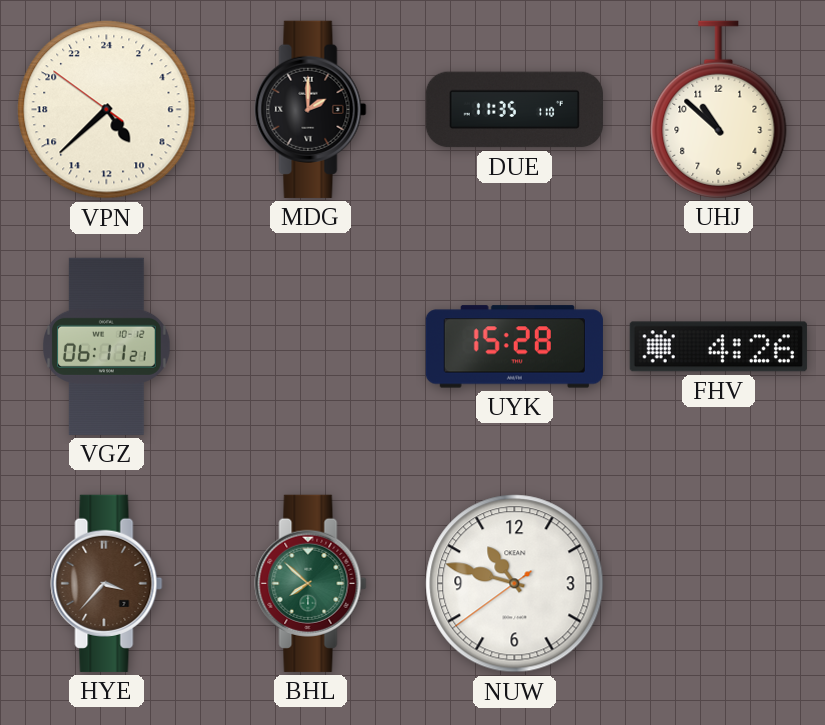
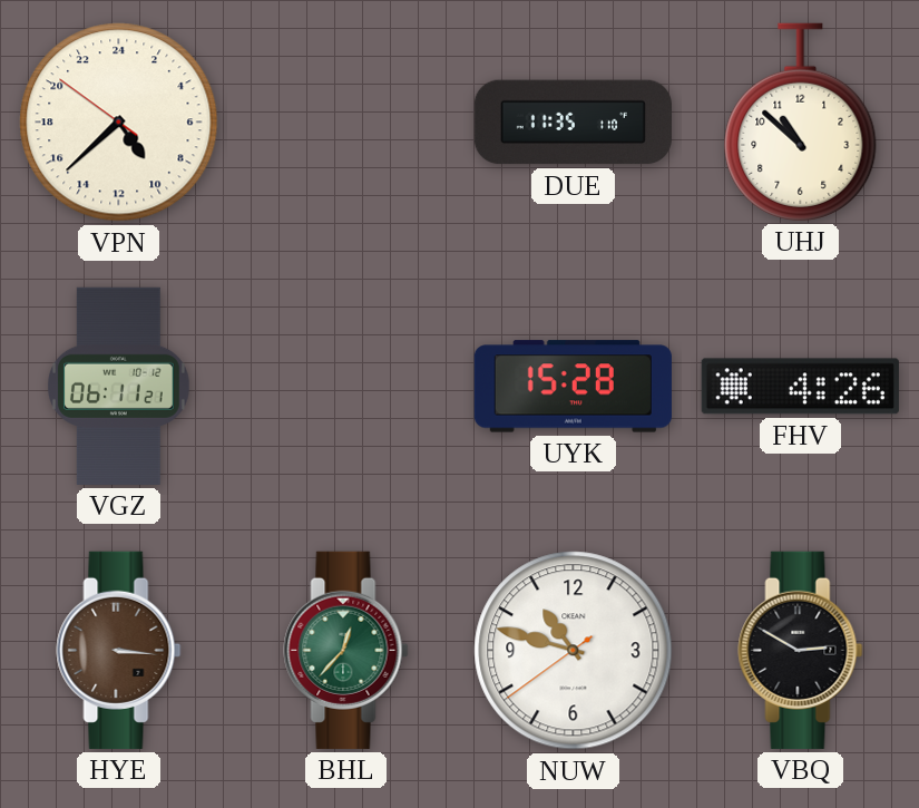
MDG: 2:00 -> none (311, 109)
HYE: 3:37 -> 3:16 (119, 650)
BHL: 7:52 -> 12:37 (346, 650)
VBQ: none -> 2:50 (801, 650)
